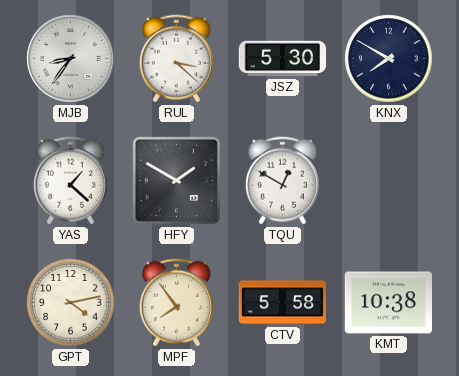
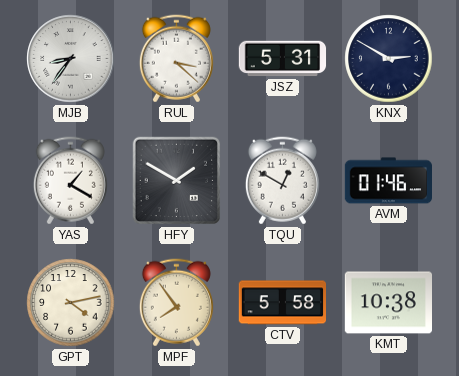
JSZ: 5:30 -> 5:31 (283, 59)
KNX: 7:50 -> 2:50 (389, 59)
YAS: 1:22 -> 1:20 (70, 181)
AVM: none -> 01:46 (388, 181)
